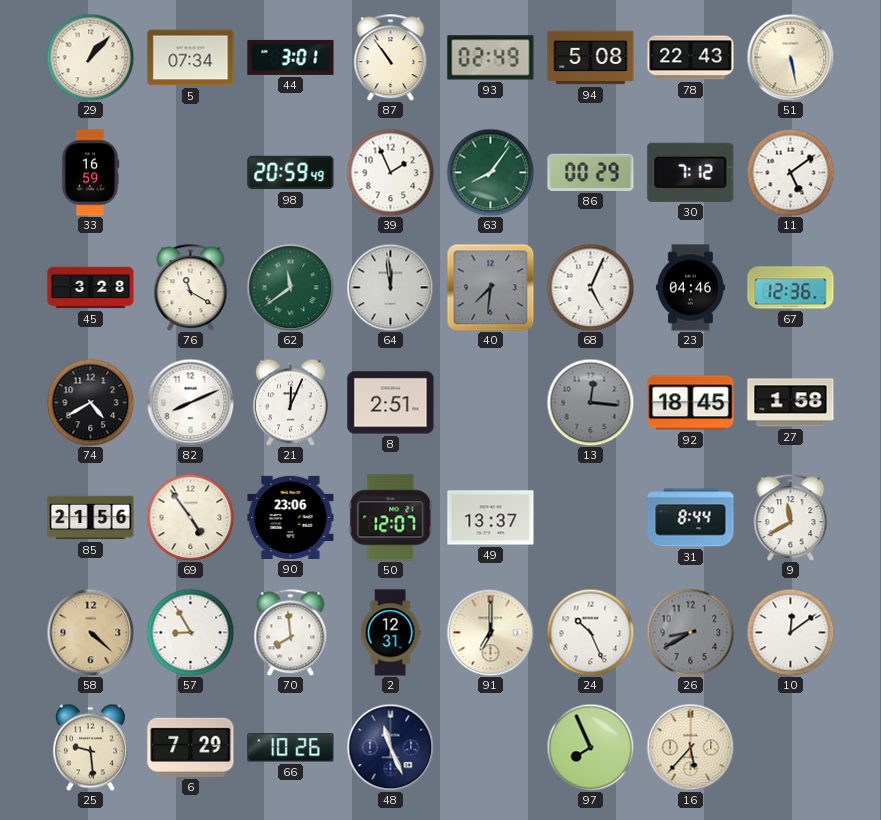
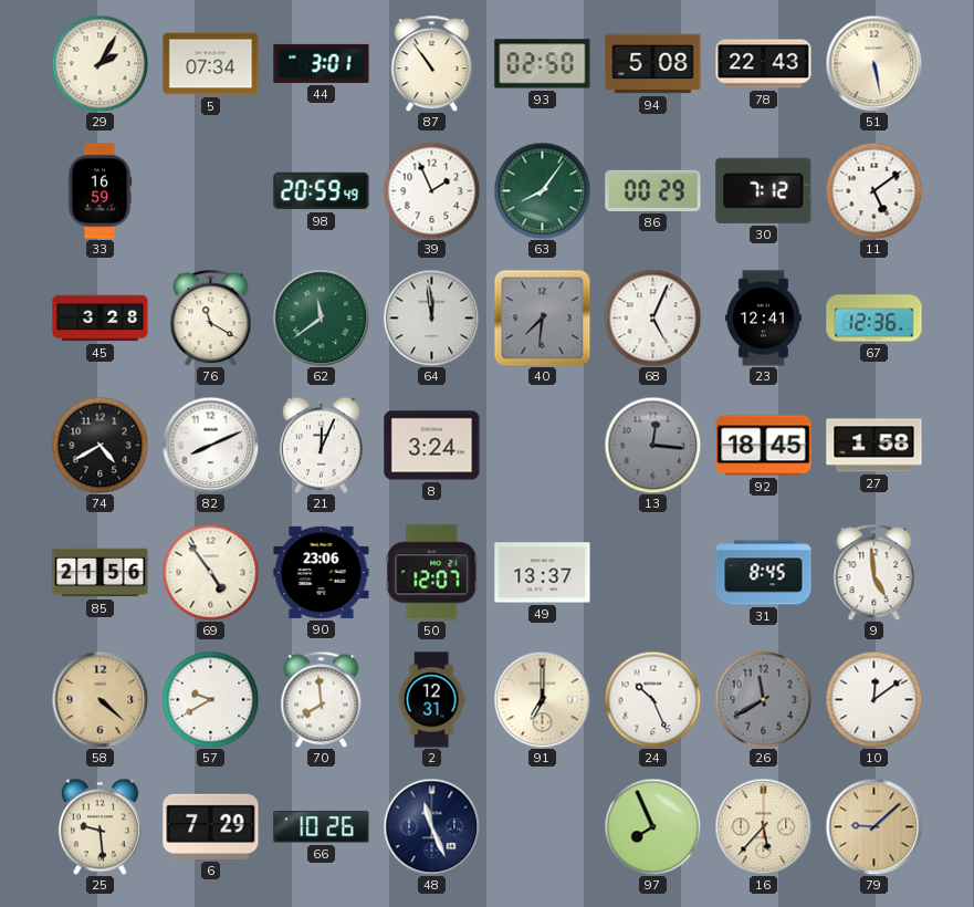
29: 1:07 -> 2:05 (100, 63)
93: 02:49 -> 02:50 (543, 64)
23: 04:46 -> 12:41 (763, 319)
8: 2:51 -> 3:24 (432, 446)
31: 8:44 -> 8:45 (764, 573)
9: 11:40 -> 4:59 (874, 572)
57: 8:55 -> 9:40 (210, 699)
26: 8:40 -> 11:40 (763, 699)
79: none -> 9:08 (873, 826)
